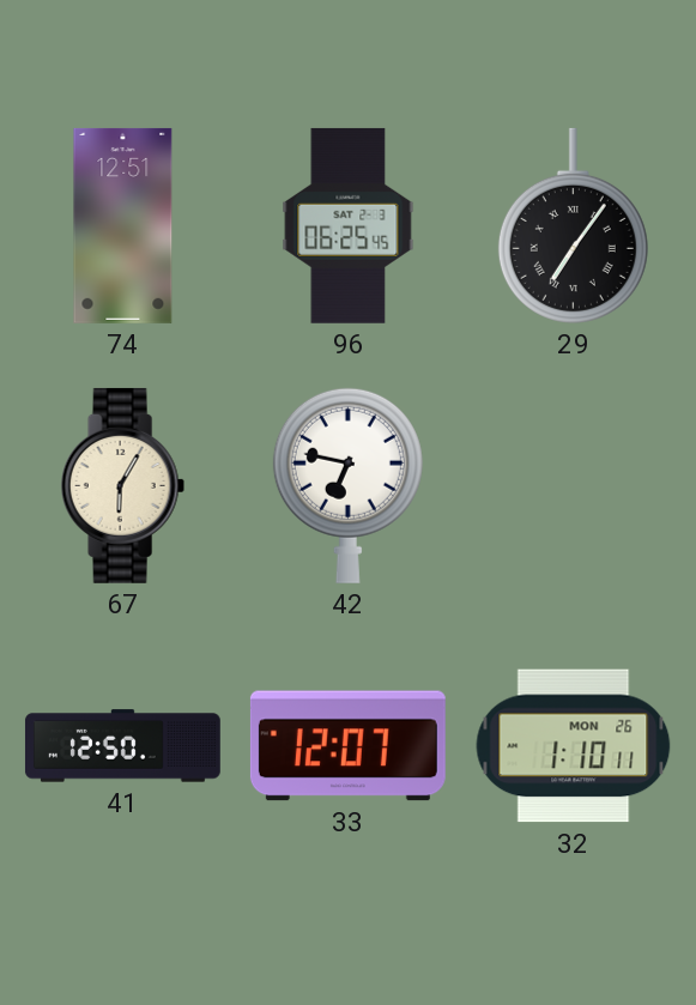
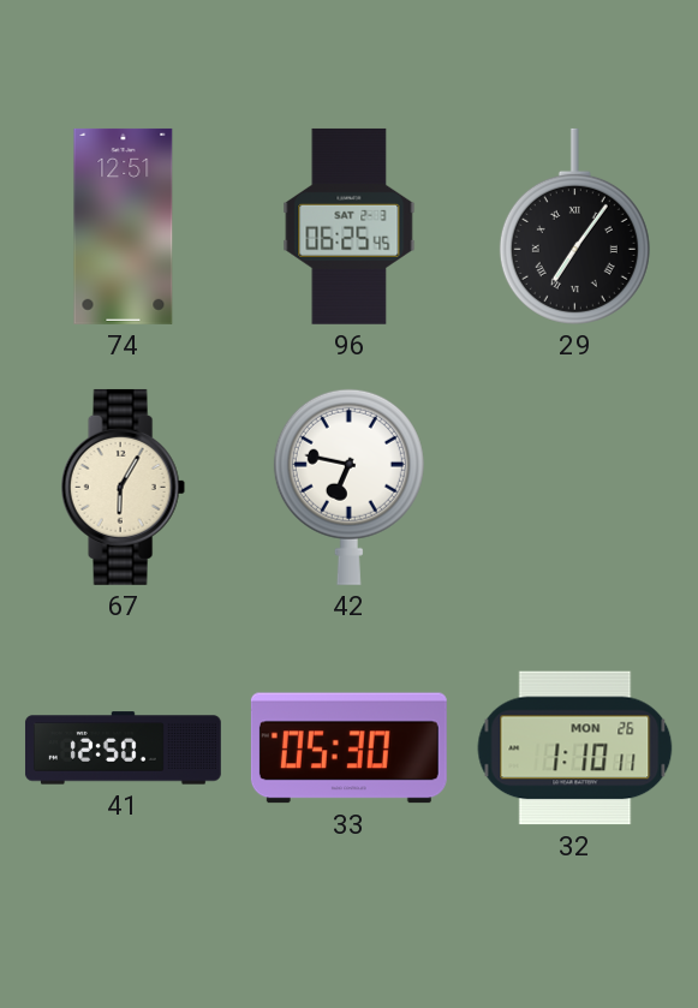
33: 12:07 -> 05:30 (348, 748)
